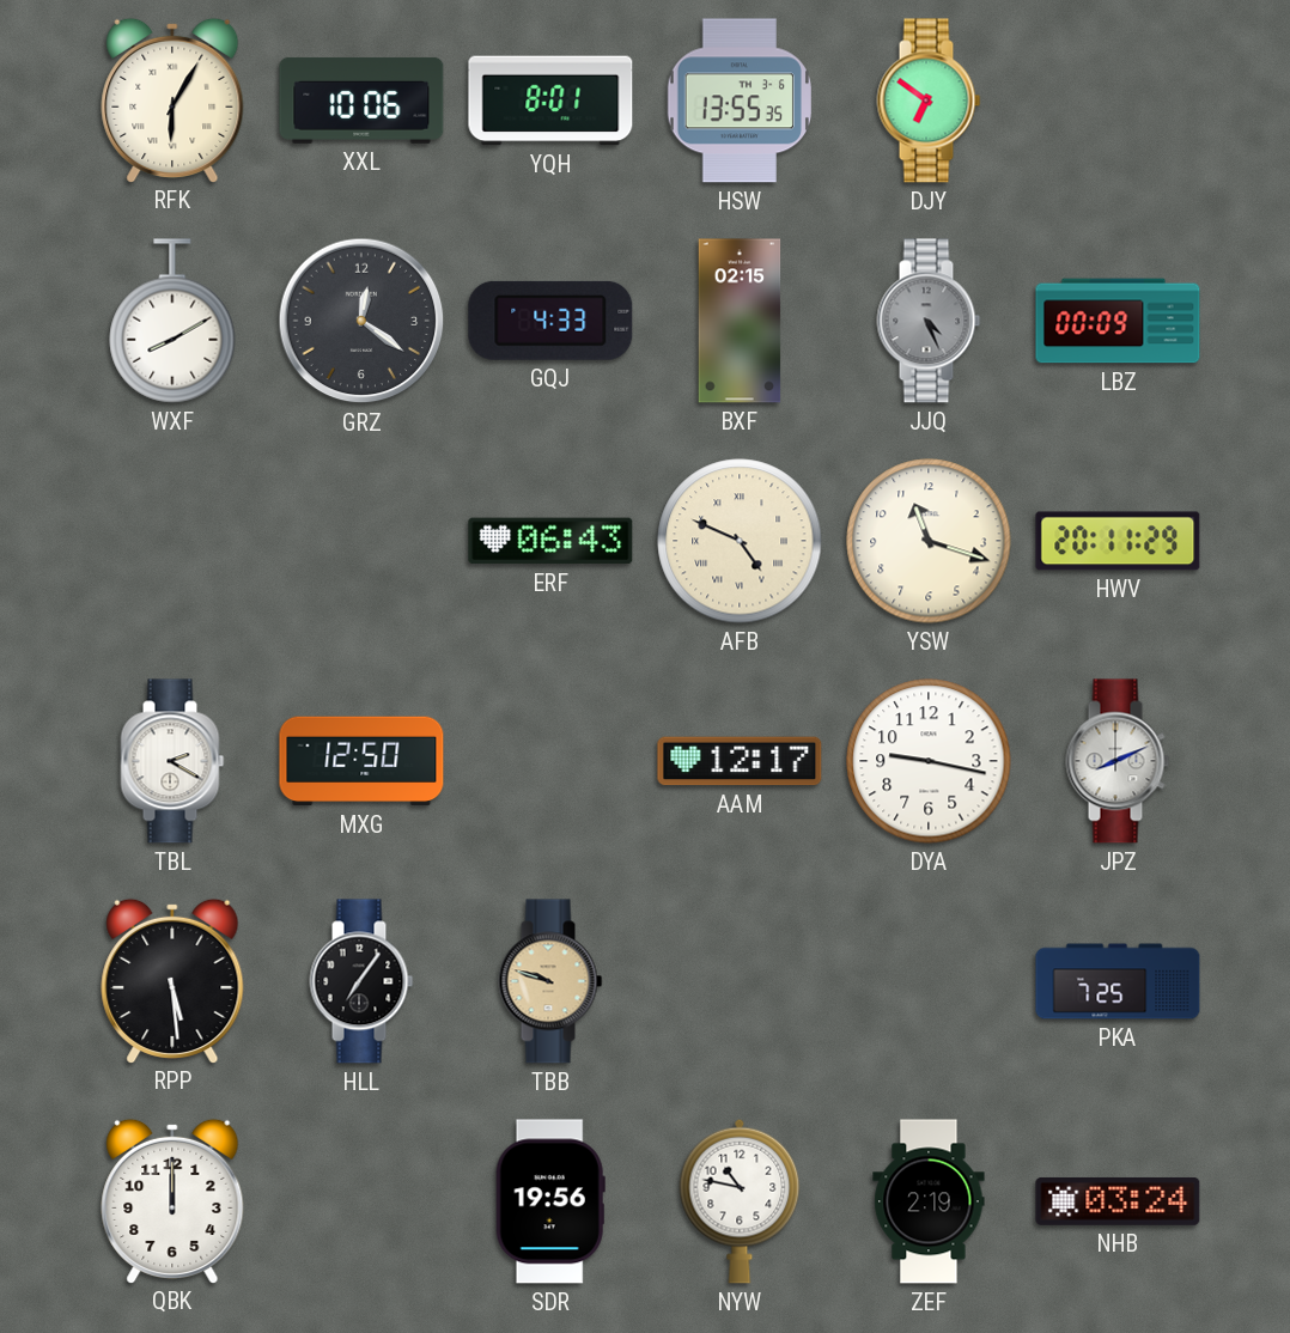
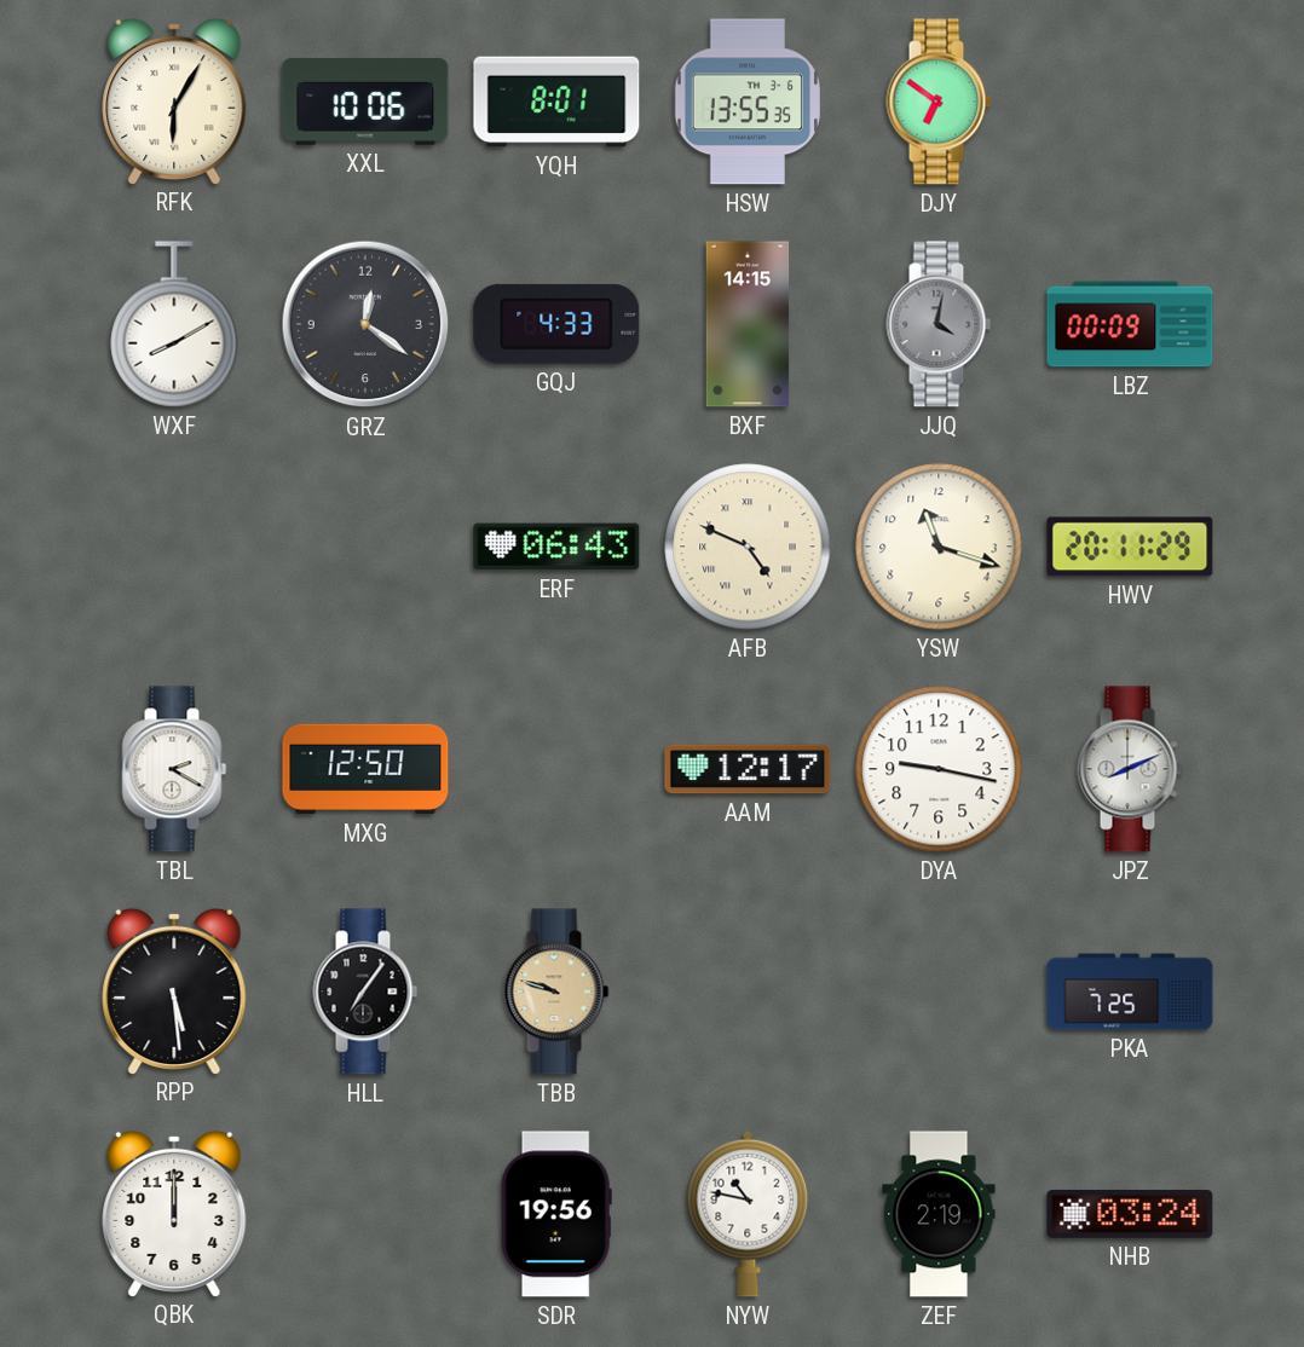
BXF: 02:15 -> 14:15 (748, 324)
JJQ: 4:26 -> 4:02 (939, 324)
